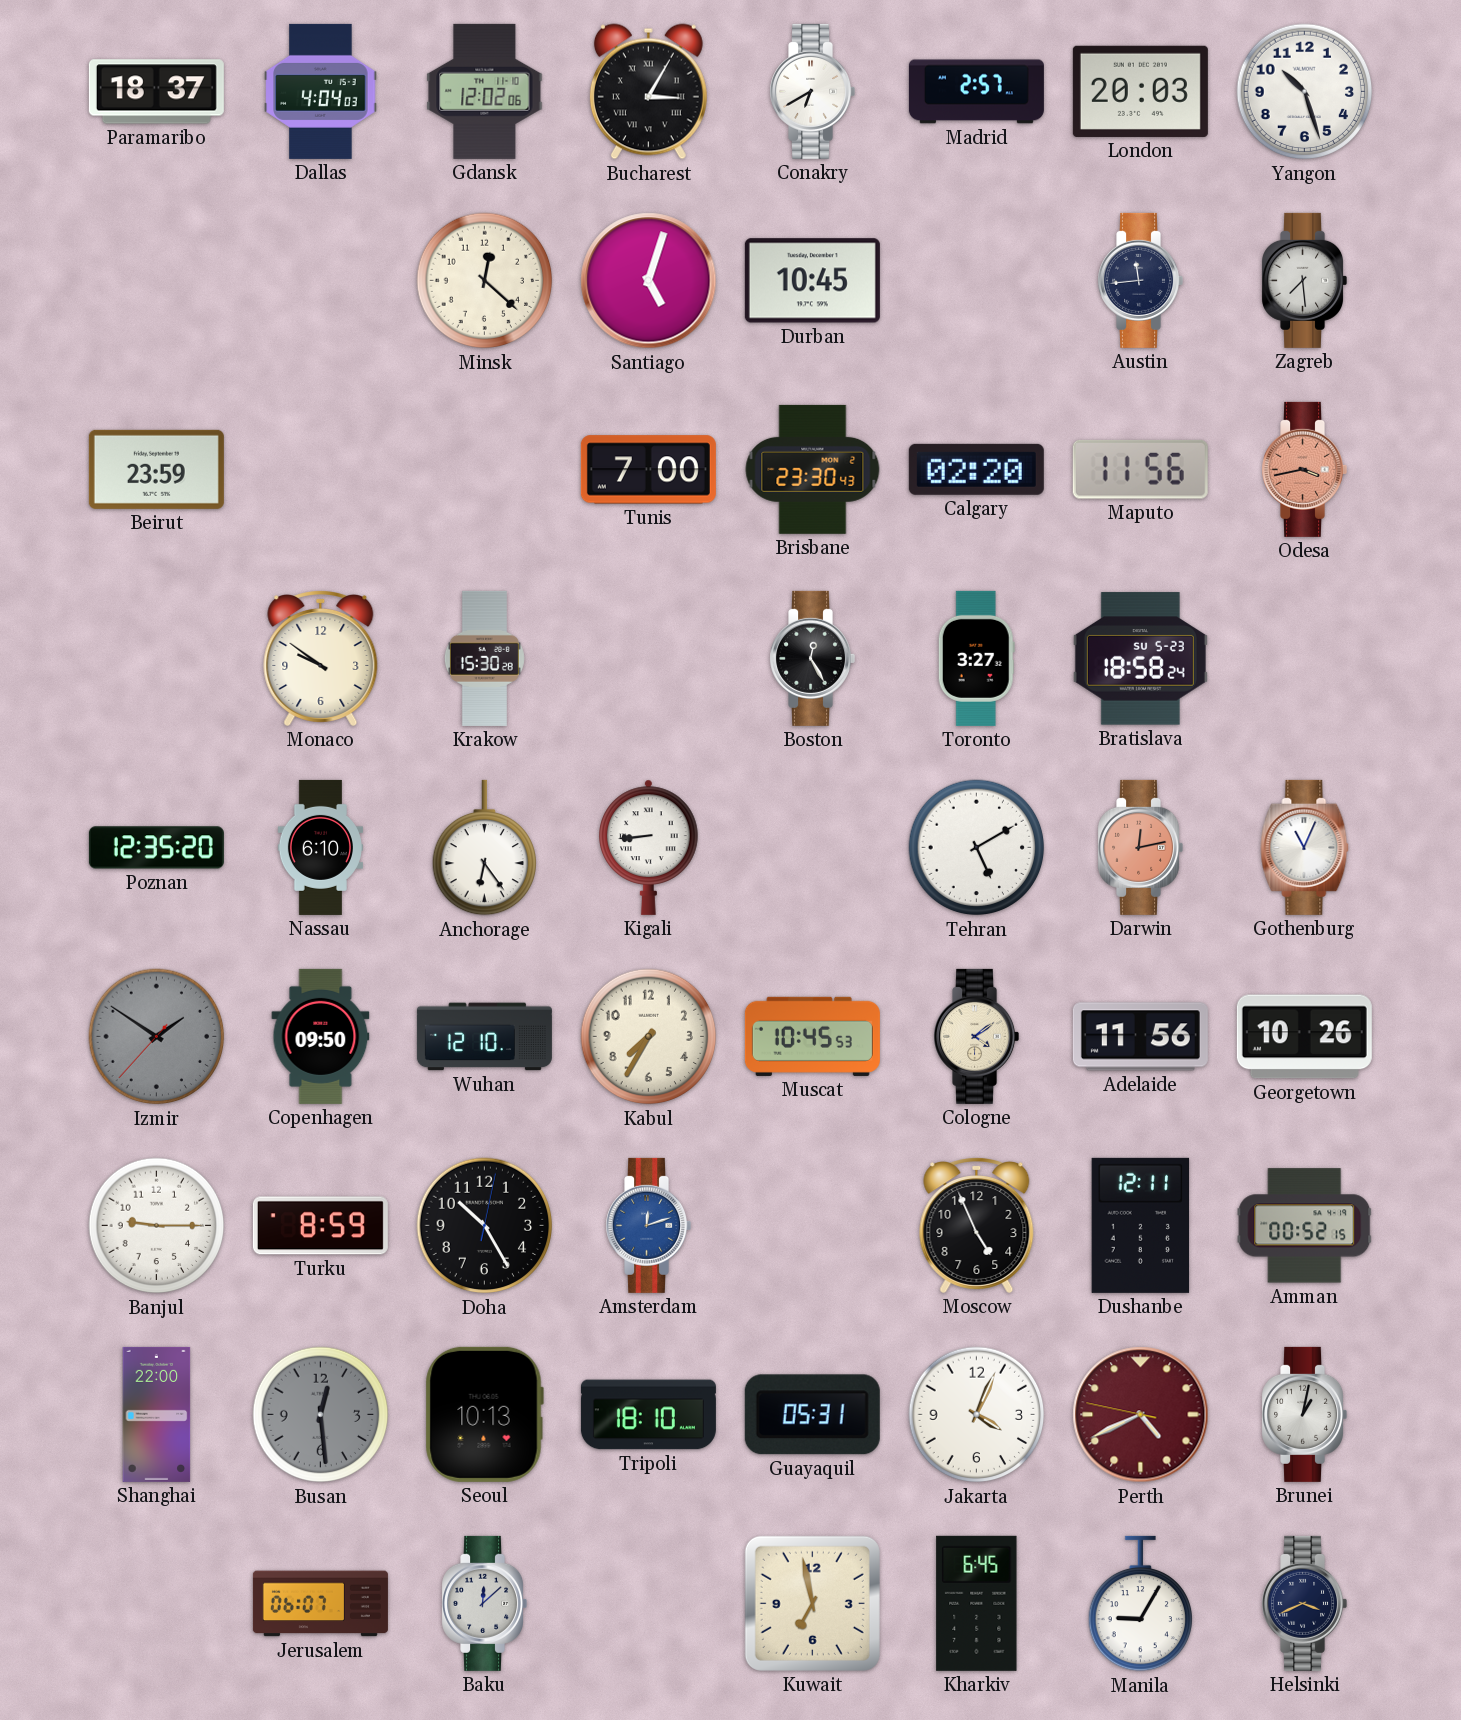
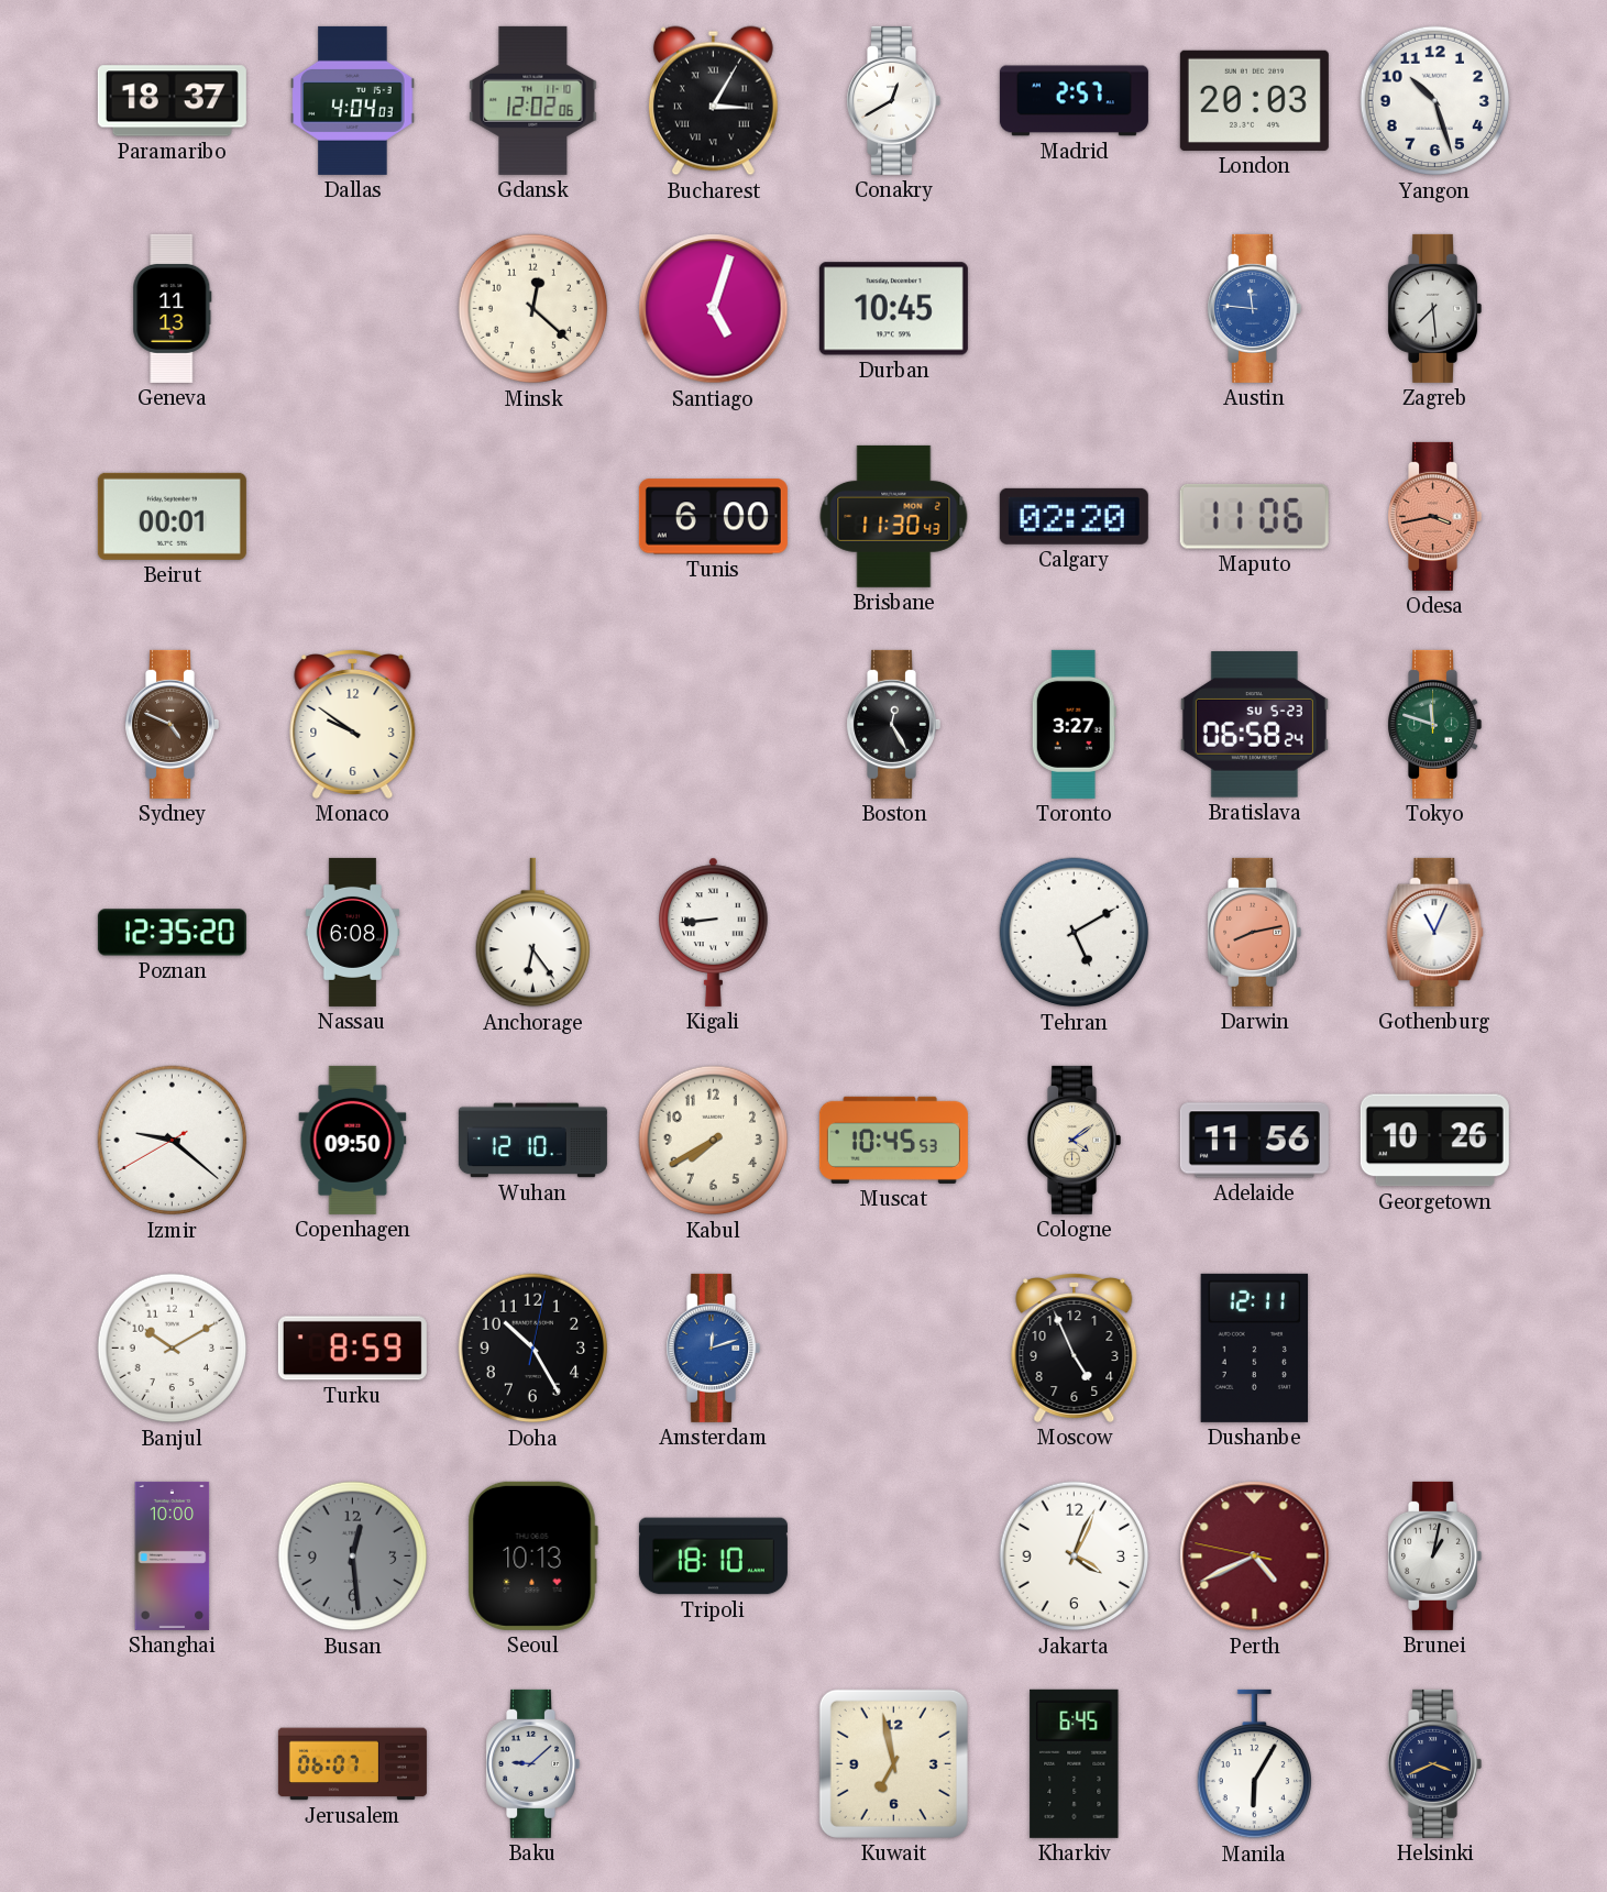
Conakry: 6:40 -> 12:40 (893, 100)
Geneva: none -> 11:13 (173, 308)
Austin: 11:44 -> 11:46 (1254, 308)
Austin dial: navy -> blue (1254, 308)
Beirut: 23:59 -> 00:01 (172, 516)
Tunis: 7:00 -> 6:00 (713, 517)
Brisbane: 23:30 -> 11:30 (894, 516)
Maputo: 11:56 -> 11:06 (1254, 516)
Sydney: none -> 4:49 (172, 724)
Krakow: 15:30 -> none (484, 658)
Bratislava: 18:58 -> 06:58 (1254, 725)
Tokyo: none -> 11:48 (1434, 724)
Nassau: 6:10 -> 6:08 (352, 932)
Darwin: 12:13 -> 8:13 (1254, 932)
Izmir: 1:50 -> 9:21 (173, 1141)
Izmir dial: grey -> white (173, 1141)
Kabul: 7:35 -> 7:40 (714, 1141)
Banjul: 9:15 -> 10:10 (173, 1349)
Amman: 00:52 -> none (1305, 1226)
Shanghai: 22:00 -> 10:00 (173, 1555)
Guayaquil: 05:31 -> none (812, 1415)
Baku: 12:08 -> 9:08 (532, 1763)
Manila: 9:05 -> 6:05 (1254, 1764)
